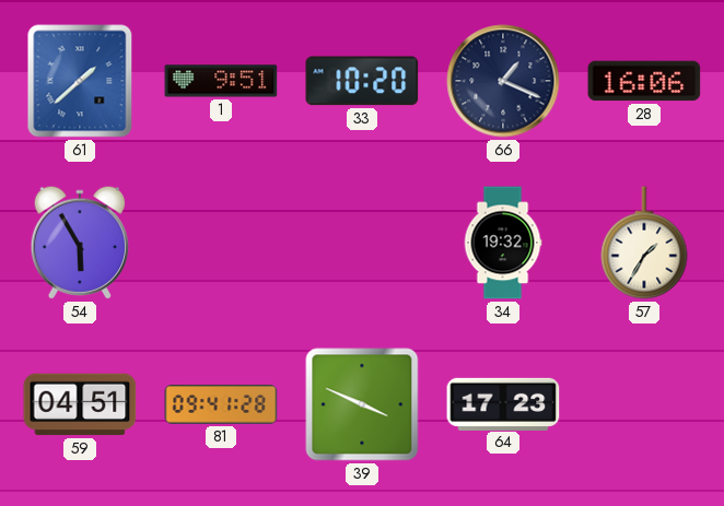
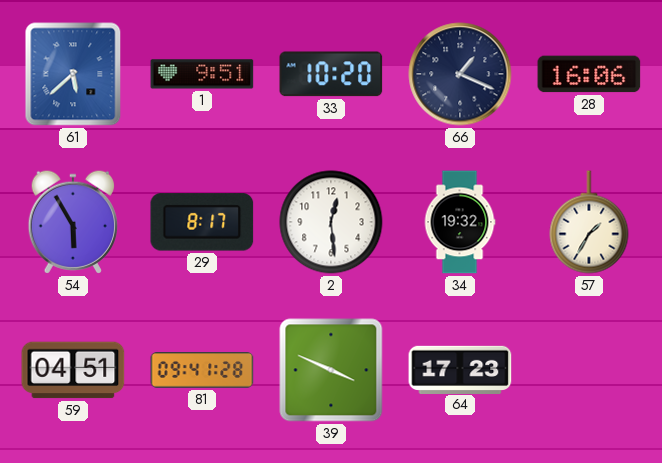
61: 1:38 -> 5:38 (73, 74)
29: none -> 8:17 (202, 222)
2: none -> 12:29 (331, 222)
